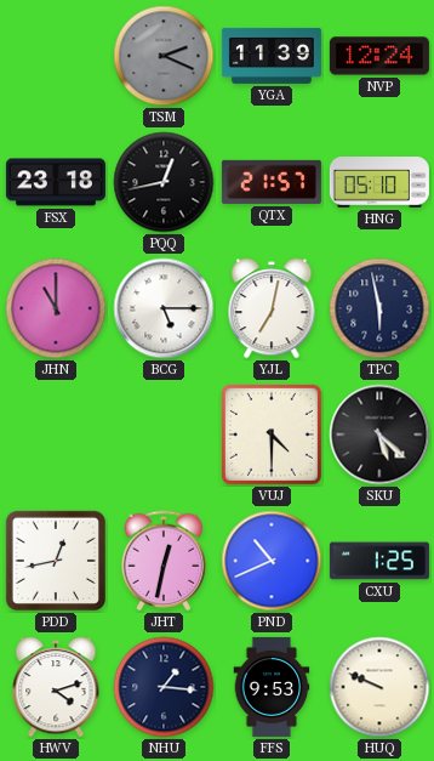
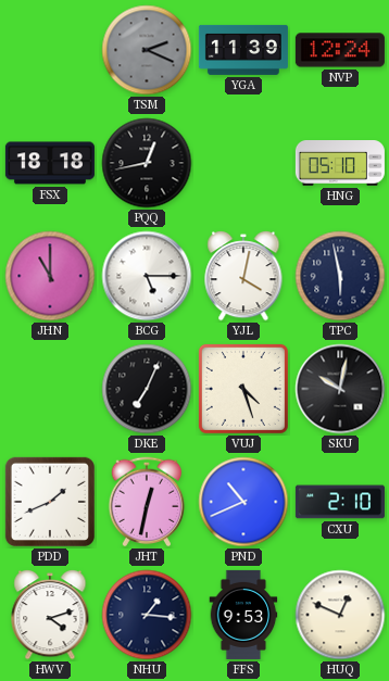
FSX: 23:18 -> 18:18 (50, 163)
QTX: 21:57 -> none (272, 182)
YJL: 7:02 -> 4:02 (243, 277)
DKE: none -> 7:04 (147, 389)
VUJ: 4:30 -> 4:27 (243, 389)
SKU: 5:22 -> 10:02 (340, 389)
PDD: 12:43 -> 1:41 (50, 502)
CXU: 1:25 -> 2:10 (340, 502)
HUQ: 9:49 -> 12:49 (340, 615)
